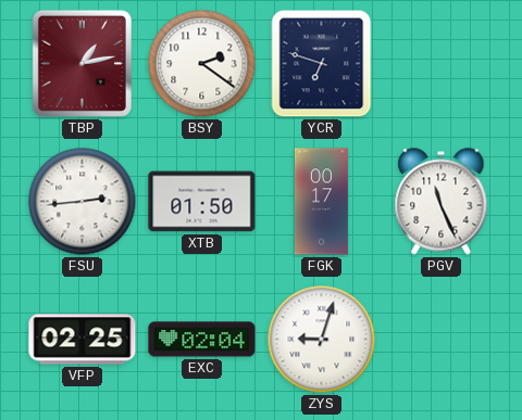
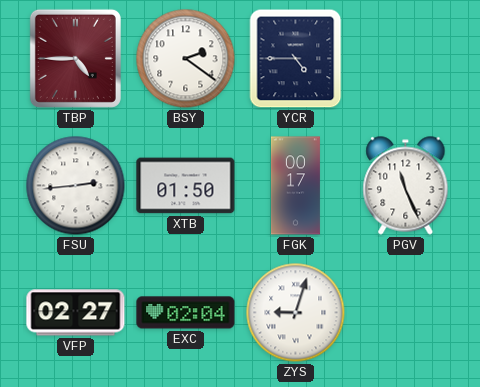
TBP: 1:13 -> 4:45 (75, 58)
YCR: 6:48 -> 4:45 (296, 59)
VFP: 02:25 -> 02:27 (76, 313)
